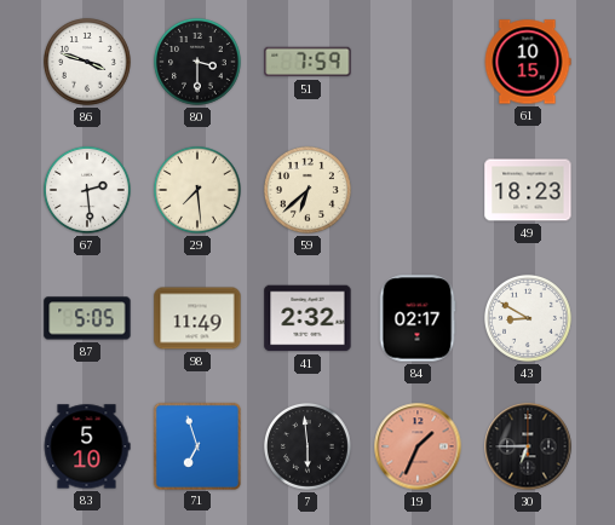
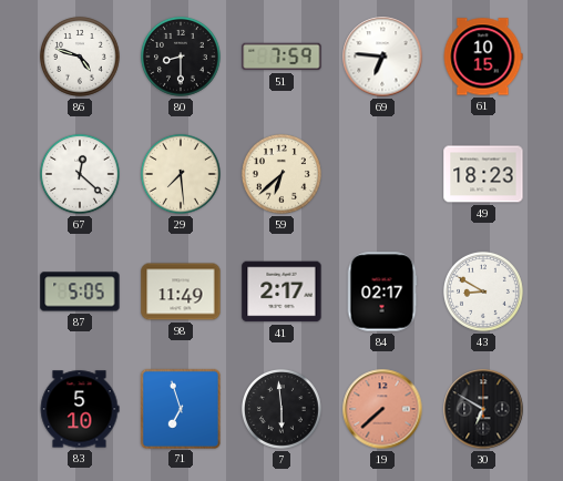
86: 3:48 -> 4:48 (80, 57)
80: 3:30 -> 8:30 (181, 57)
69: none -> 6:46 (382, 57)
67: 2:29 -> 12:22 (80, 174)
41: 2:32 -> 2:17 (281, 291)
19: 1:34 -> 7:38 (382, 409)
30: 6:45 -> 6:50 (483, 409)
